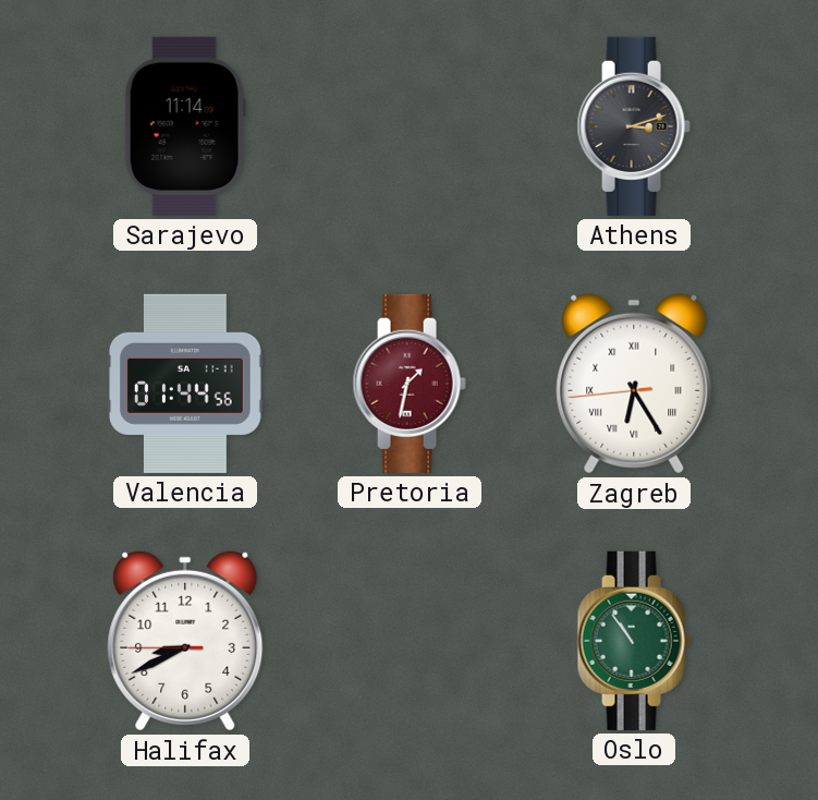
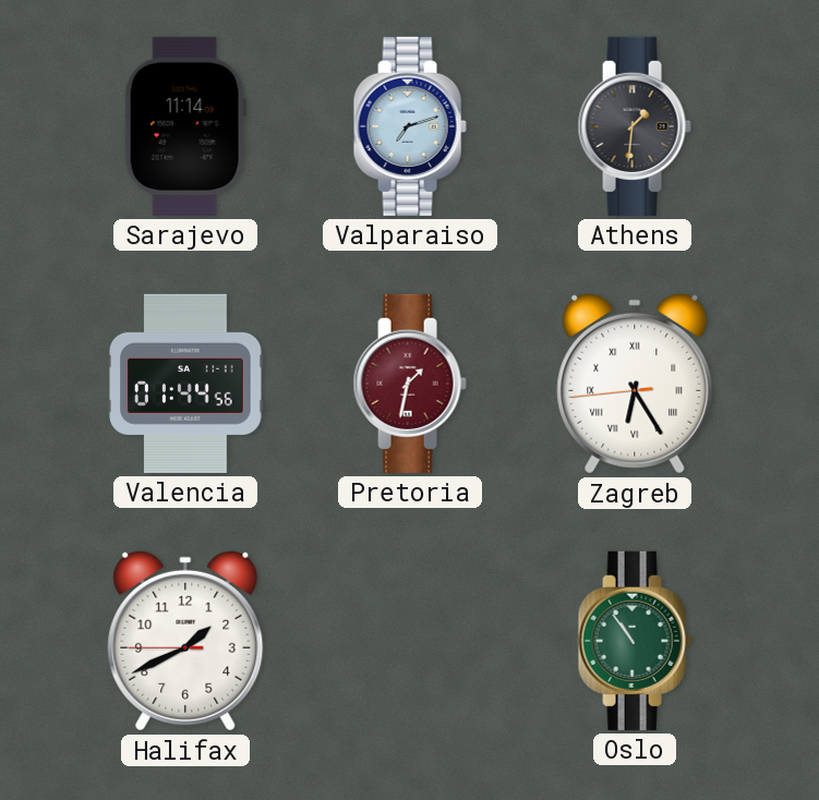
Valparaiso: none -> 7:12 (410, 126)
Athens: 3:12 -> 1:31 (635, 126)
Halifax: 8:40 -> 1:40 (185, 641)
